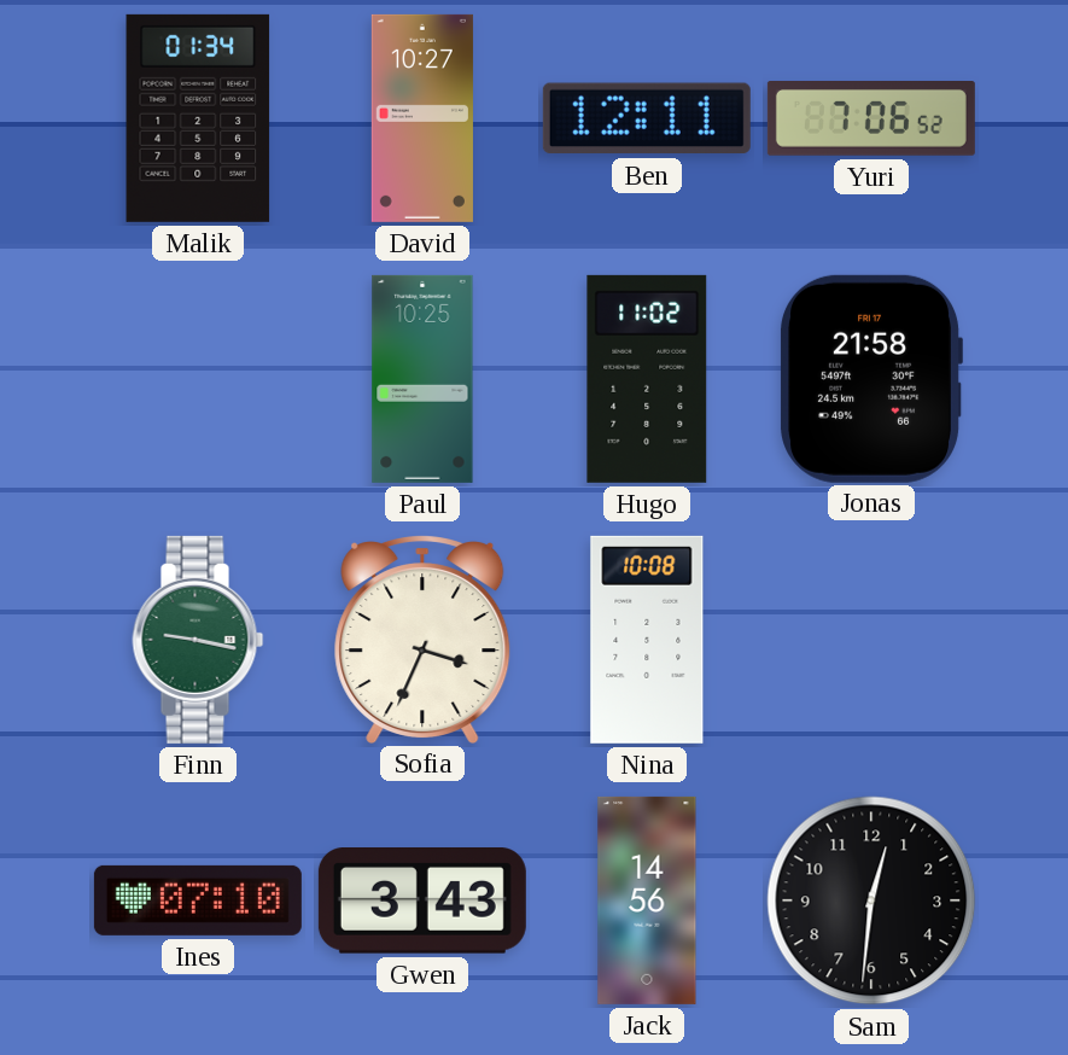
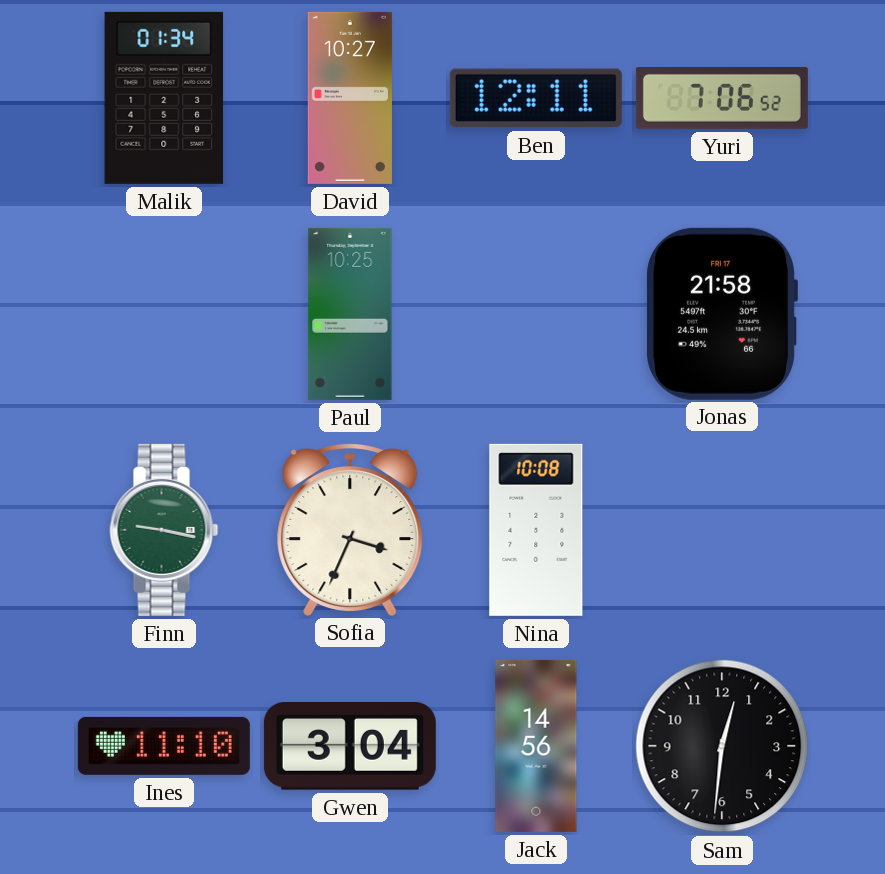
Hugo: 11:02 -> none (647, 379)
Ines: 07:10 -> 11:10 (164, 746)
Gwen: 3:43 -> 3:04 (350, 746)
